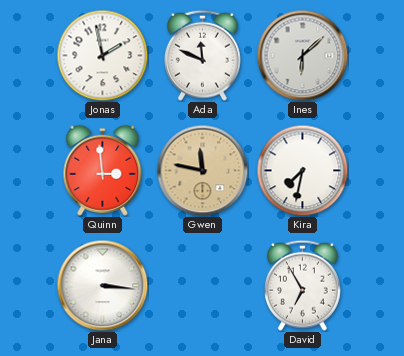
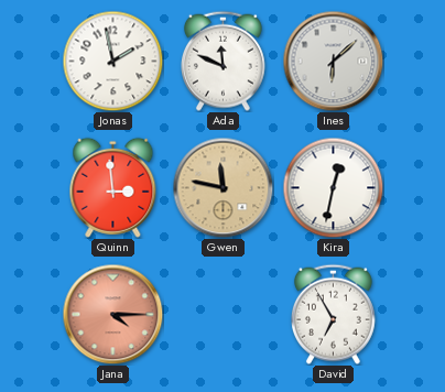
Kira: 7:32 -> 12:32 (333, 187)
Jana: 3:16 -> 4:15 (112, 314)
Jana dial: white -> salmon (112, 314)
